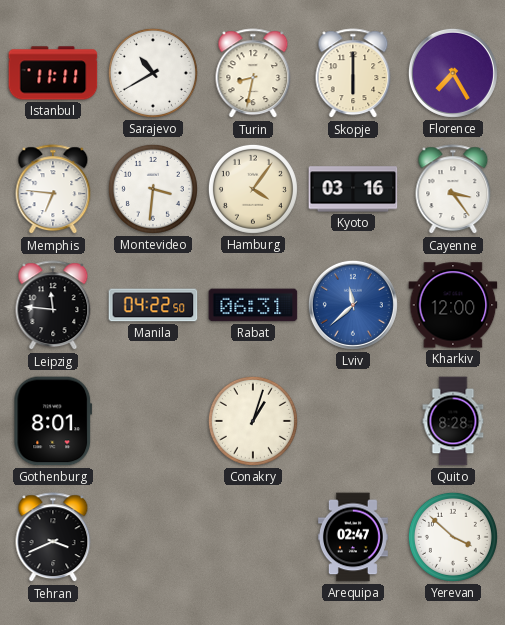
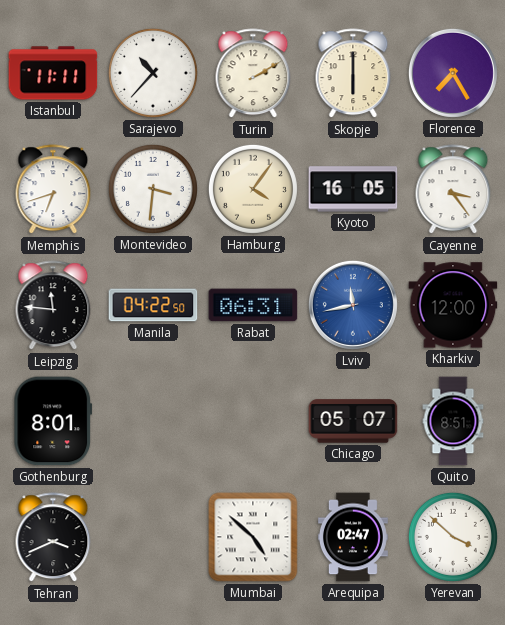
Sarajevo: 10:40 -> 10:37 (153, 73)
Turin: 8:32 -> 2:10 (253, 74)
Memphis: 6:46 -> 6:42 (53, 190)
Kyoto: 03:16 -> 16:05 (353, 189)
Lviv: 11:38 -> 11:43 (353, 305)
Conakry: 1:03 -> none (253, 421)
Chicago: none -> 05:07 (353, 421)
Quito: 8:28 -> 8:51 (453, 421)
Mumbai: none -> 4:52 (253, 537)
